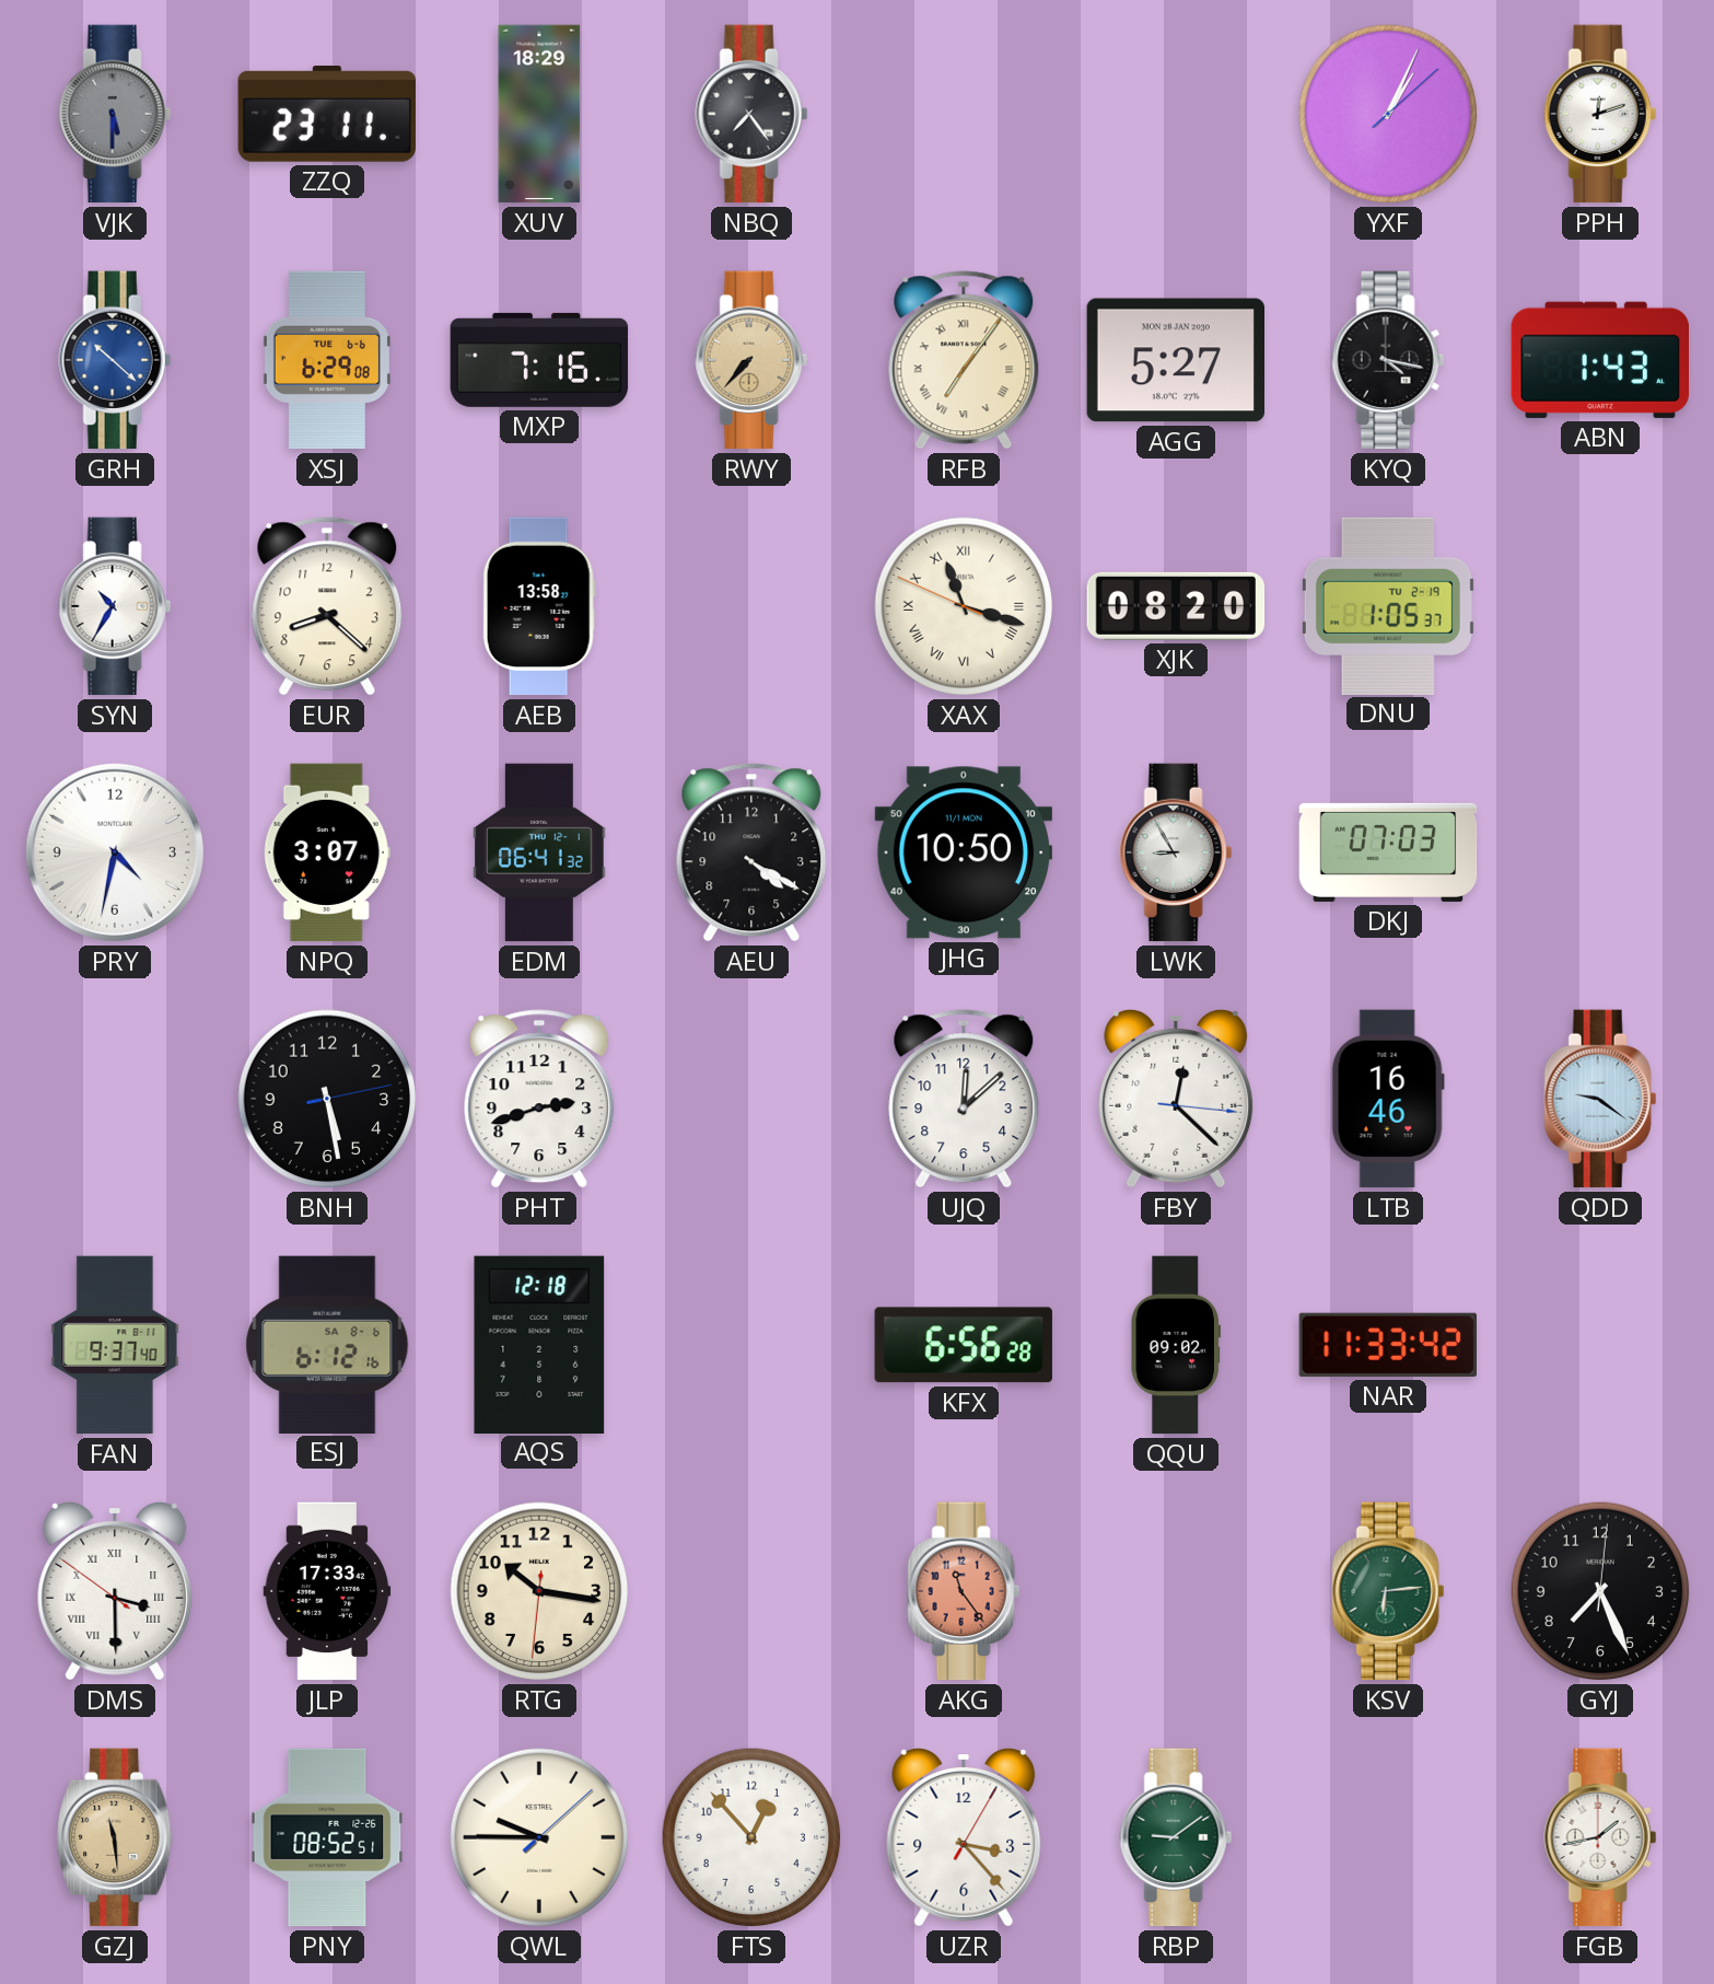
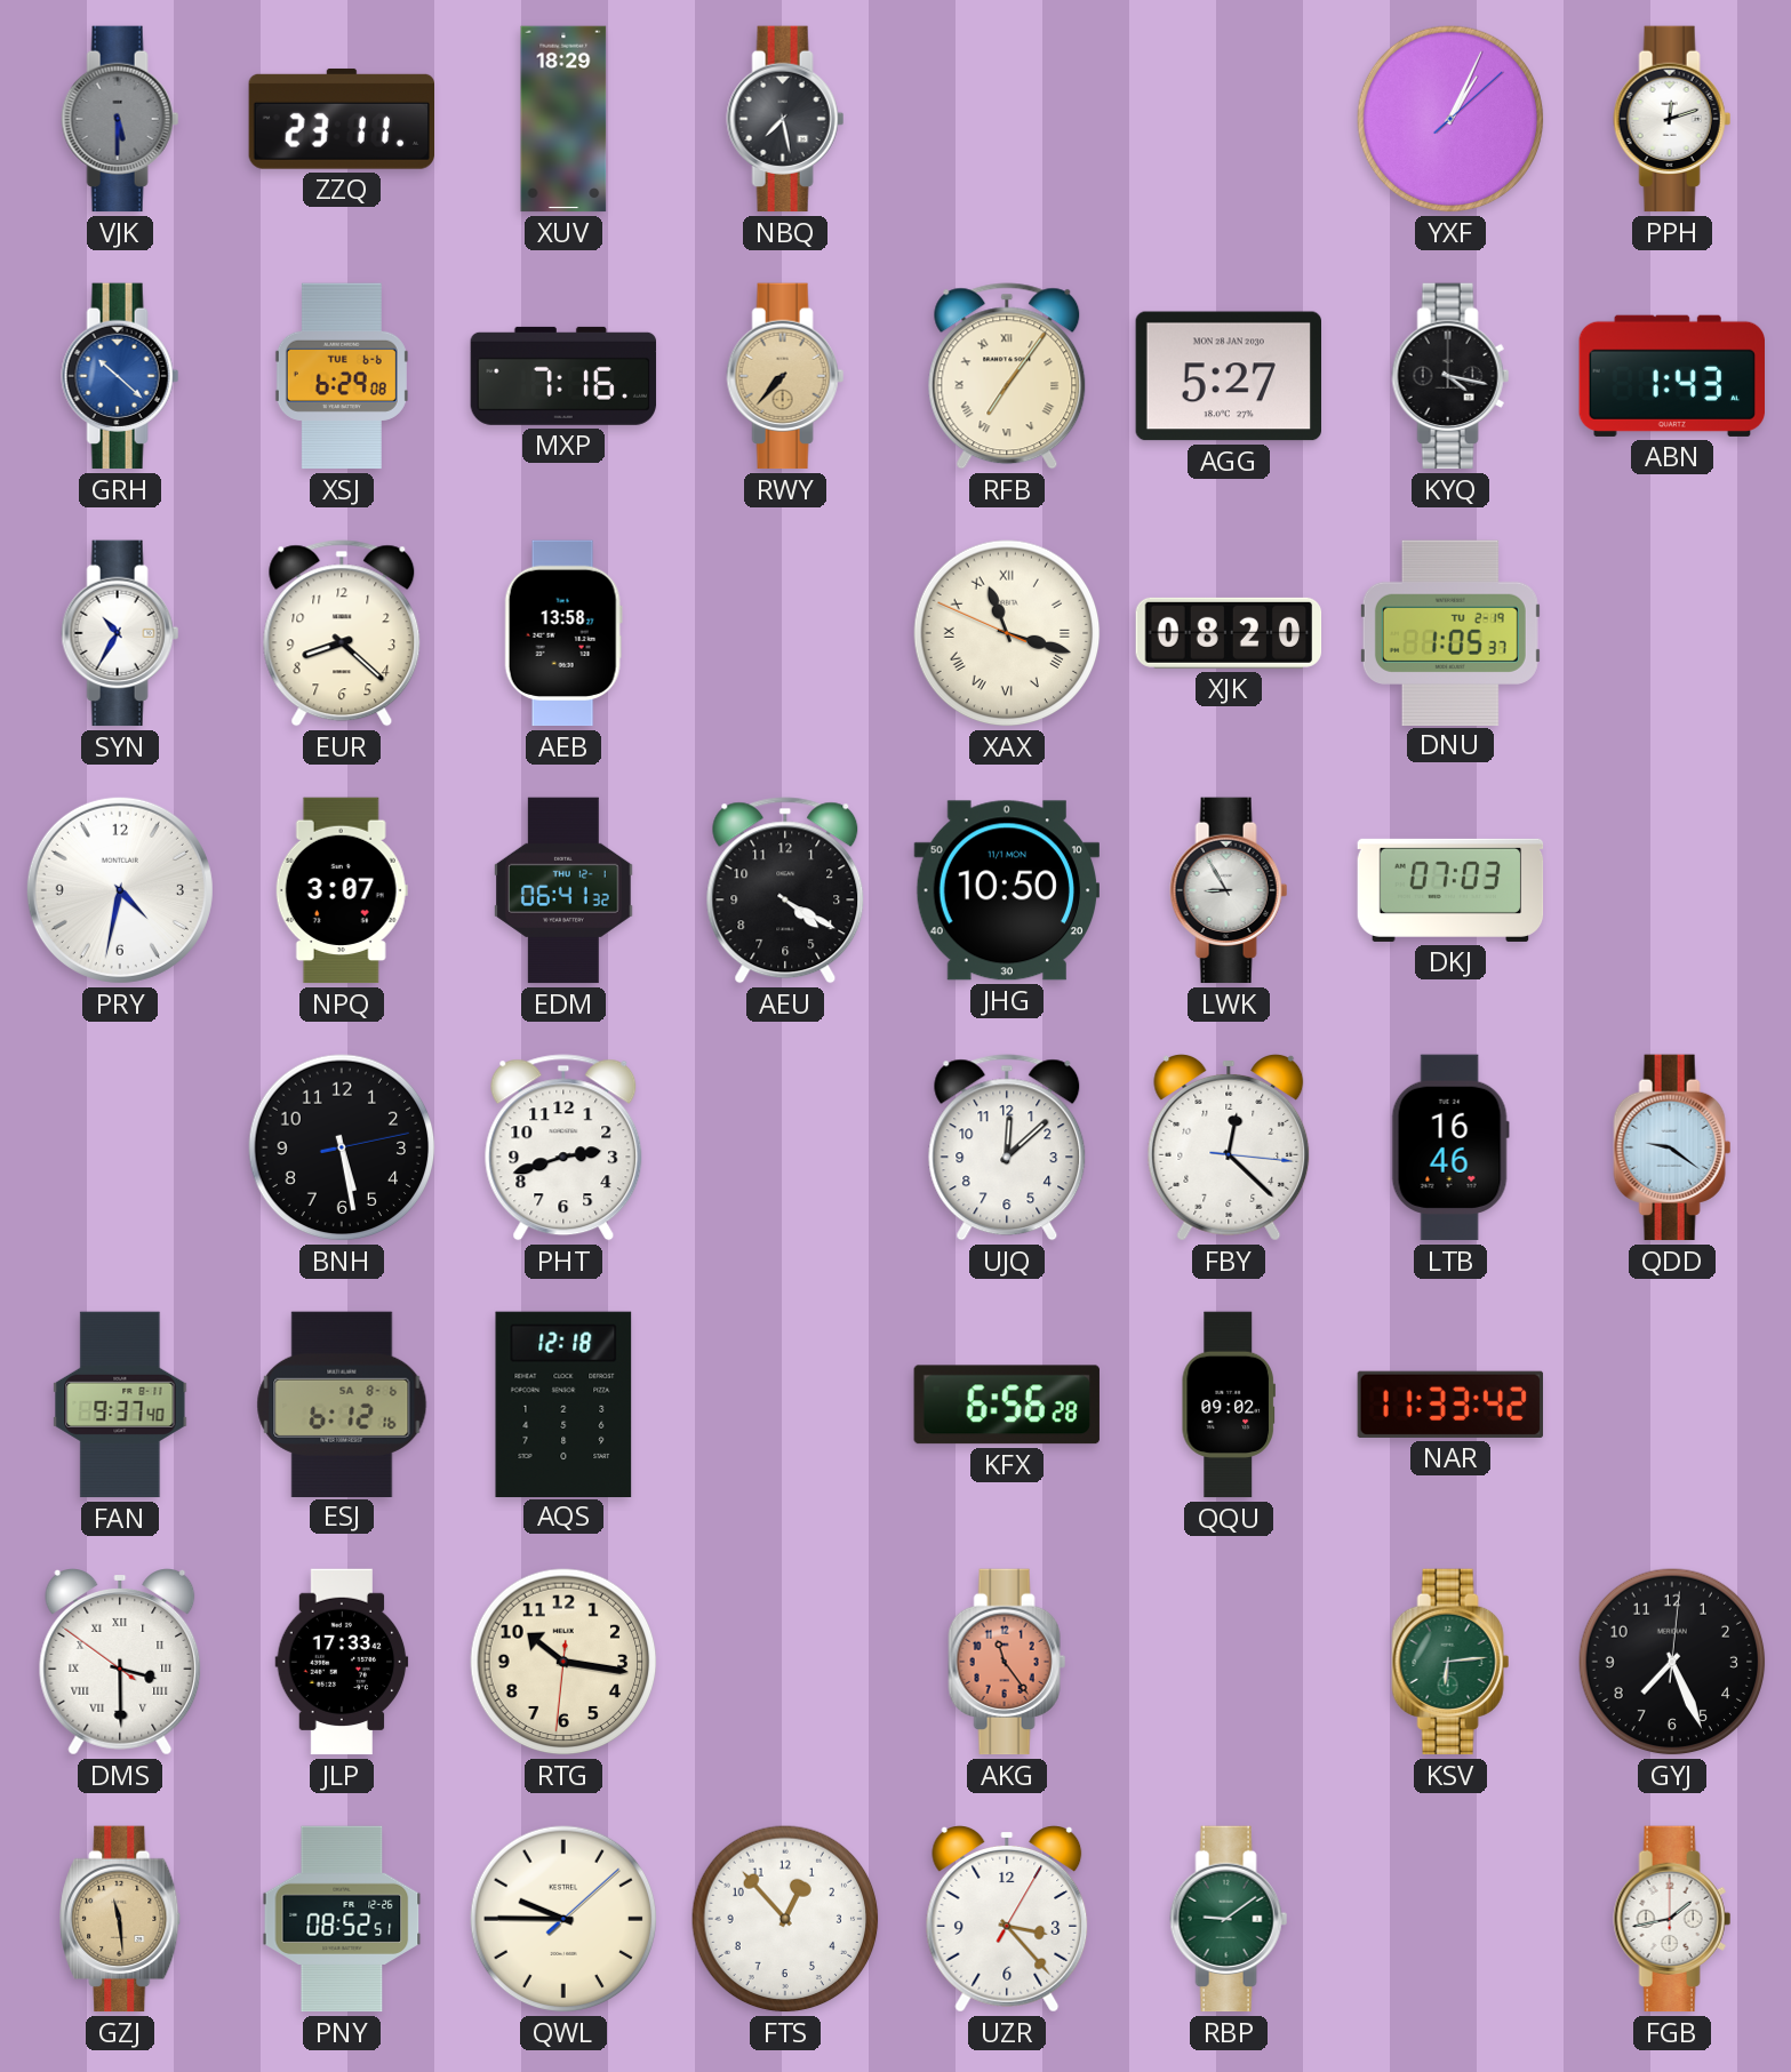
NBQ: 7:24 -> 7:28 (785, 119)
